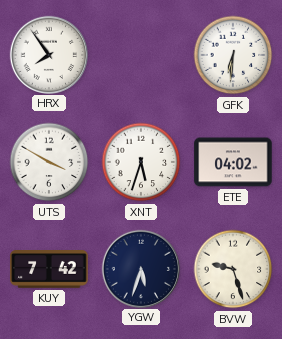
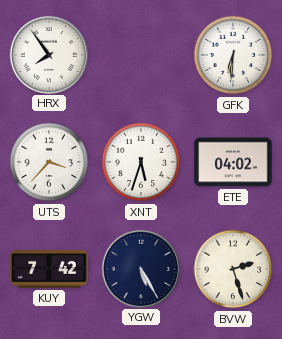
UTS: 3:50 -> 3:37 (49, 162)
YGW: 5:33 -> 5:25 (140, 268)
BVW: 9:27 -> 2:27 (233, 269)
